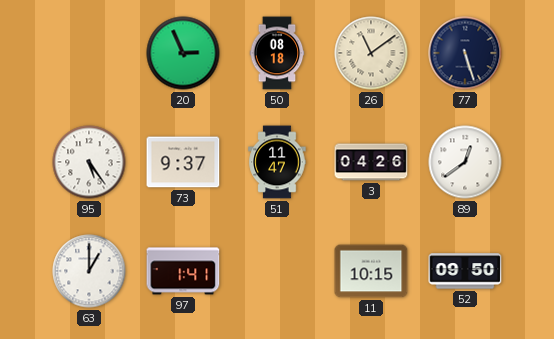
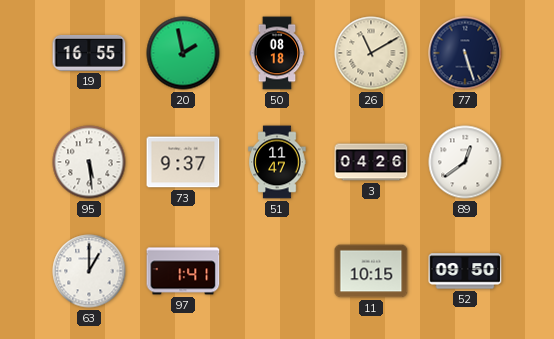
19: none -> 16:55 (89, 53)
20: 2:56 -> 1:58 (183, 53)
26: 11:09 -> 11:10 (371, 53)
95: 5:24 -> 5:29 (89, 162)
